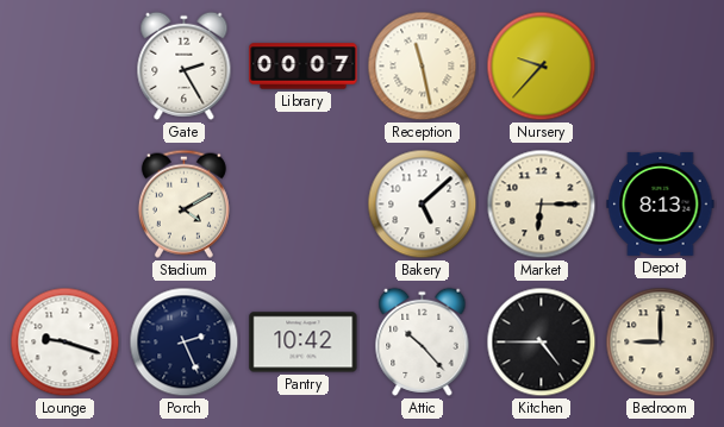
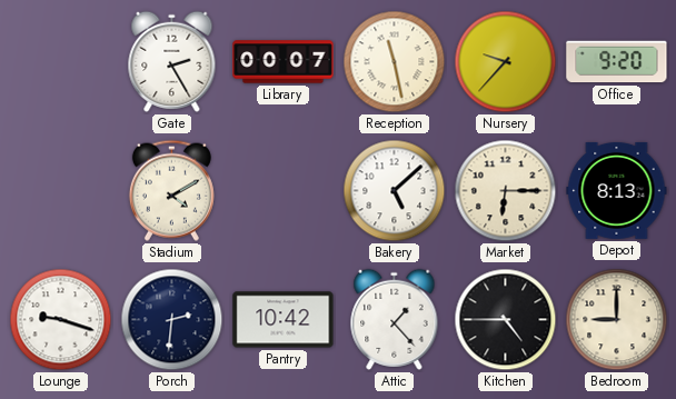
Office: none -> 9:20 (617, 62)
Porch: 2:26 -> 2:31 (172, 320)
Attic: 10:23 -> 1:23 (395, 319)
